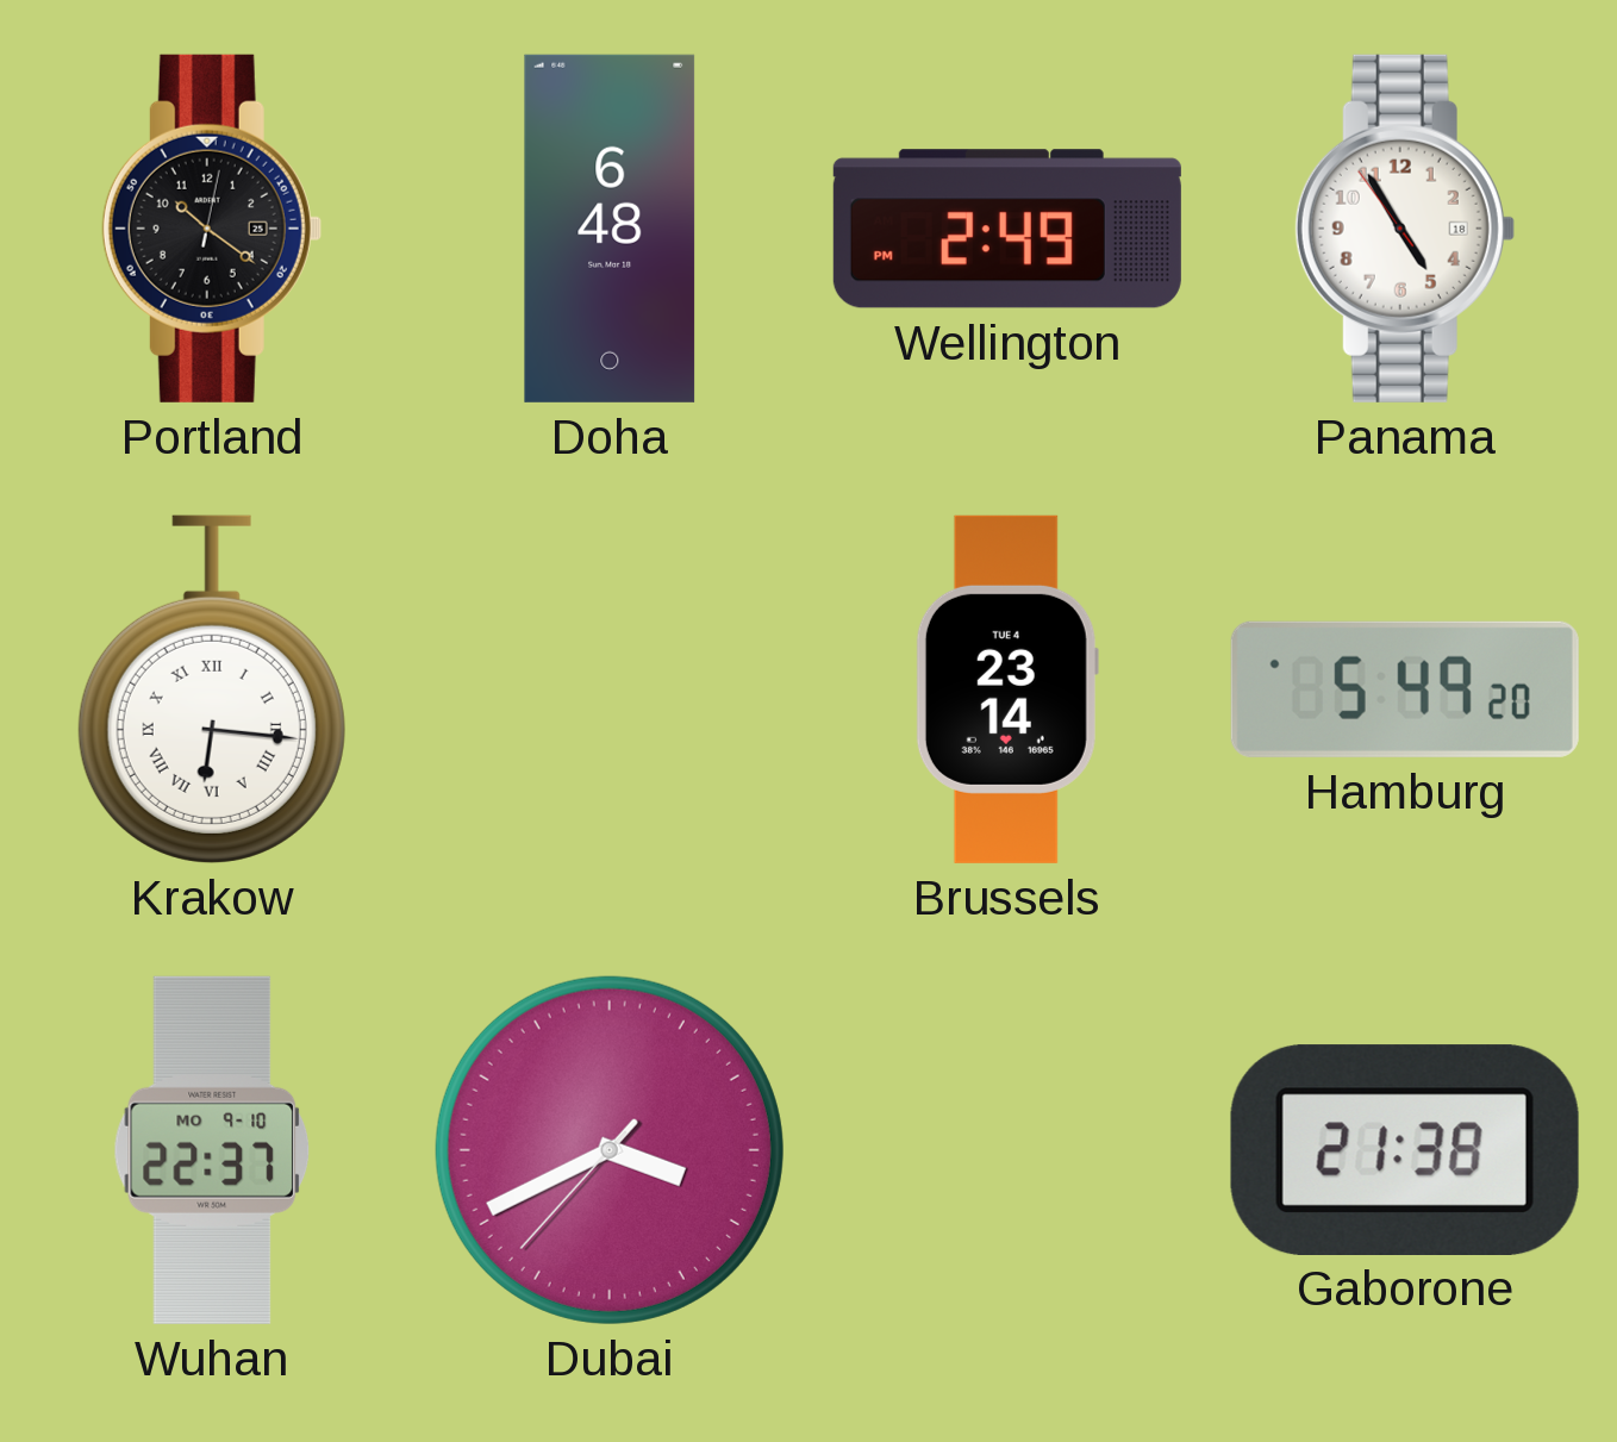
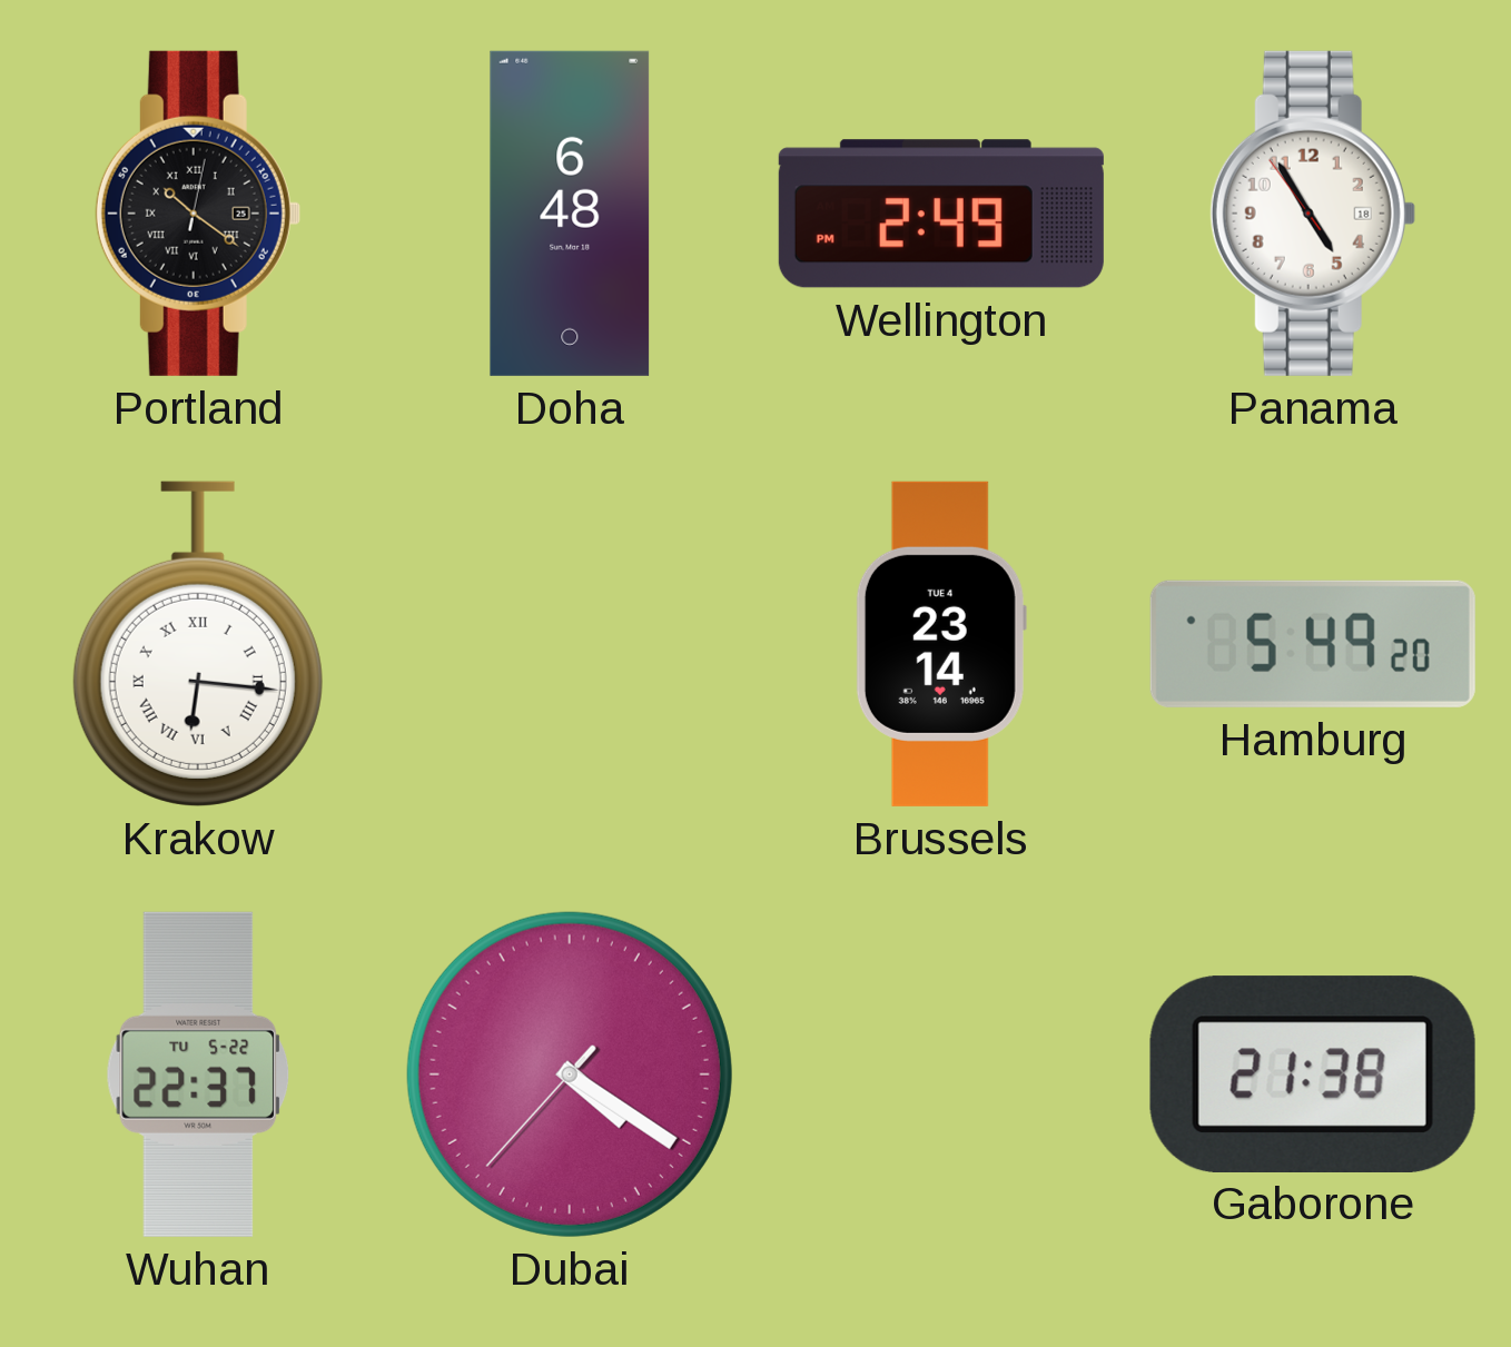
Portland numerals: Arabic -> Roman (198, 214)
Wuhan date: MO 9-10 -> TU 5-22 (198, 1074)
Dubai: 3:40 -> 4:20 (570, 1074)
